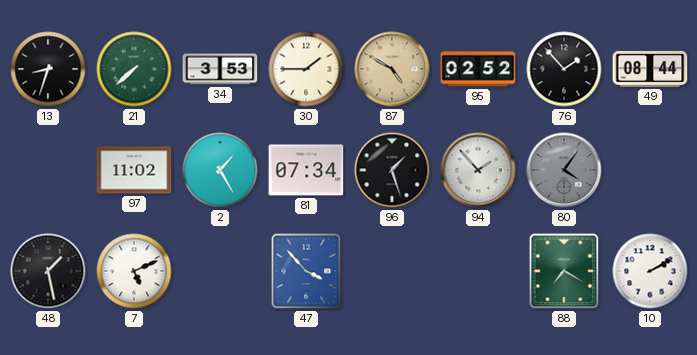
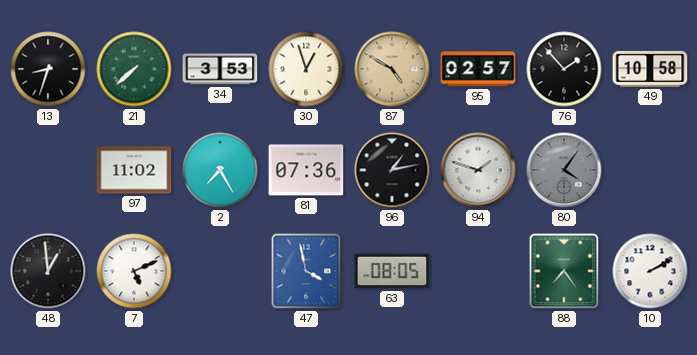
30: 1:45 -> 12:57 (306, 69)
95: 02:52 -> 02:57 (478, 69)
49: 08:44 -> 10:58 (650, 69)
2: 1:25 -> 7:25 (220, 170)
81: 07:34 -> 07:36 (306, 170)
96: 1:27 -> 1:13 (392, 170)
94: 1:53 -> 1:48 (478, 170)
48: 1:28 -> 12:59 (48, 271)
47: 3:53 -> 3:58 (306, 271)
63: none -> 08:05 (392, 271)
88: 7:20 -> 7:24 (564, 271)
